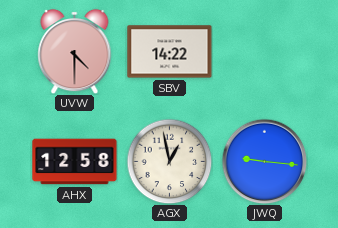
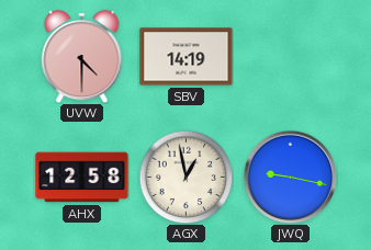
SBV: 14:22 -> 14:19 (187, 57)
JWQ: 9:16 -> 9:17 (290, 177)
